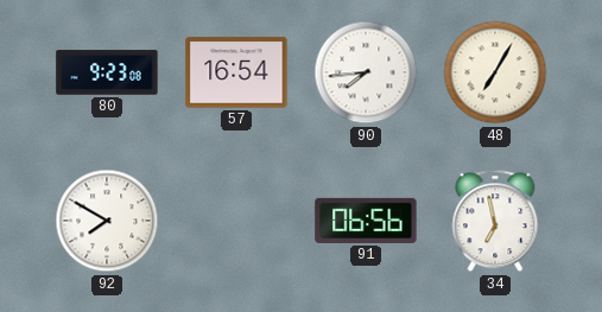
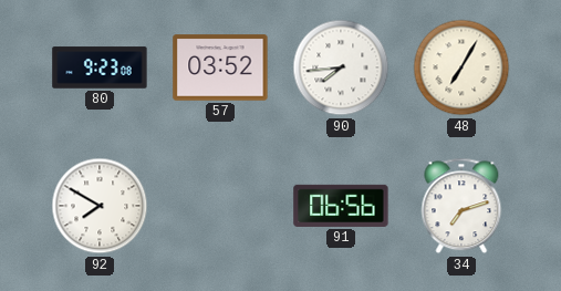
57: 16:54 -> 03:52 (220, 67)
34: 6:58 -> 7:12 (461, 206)
